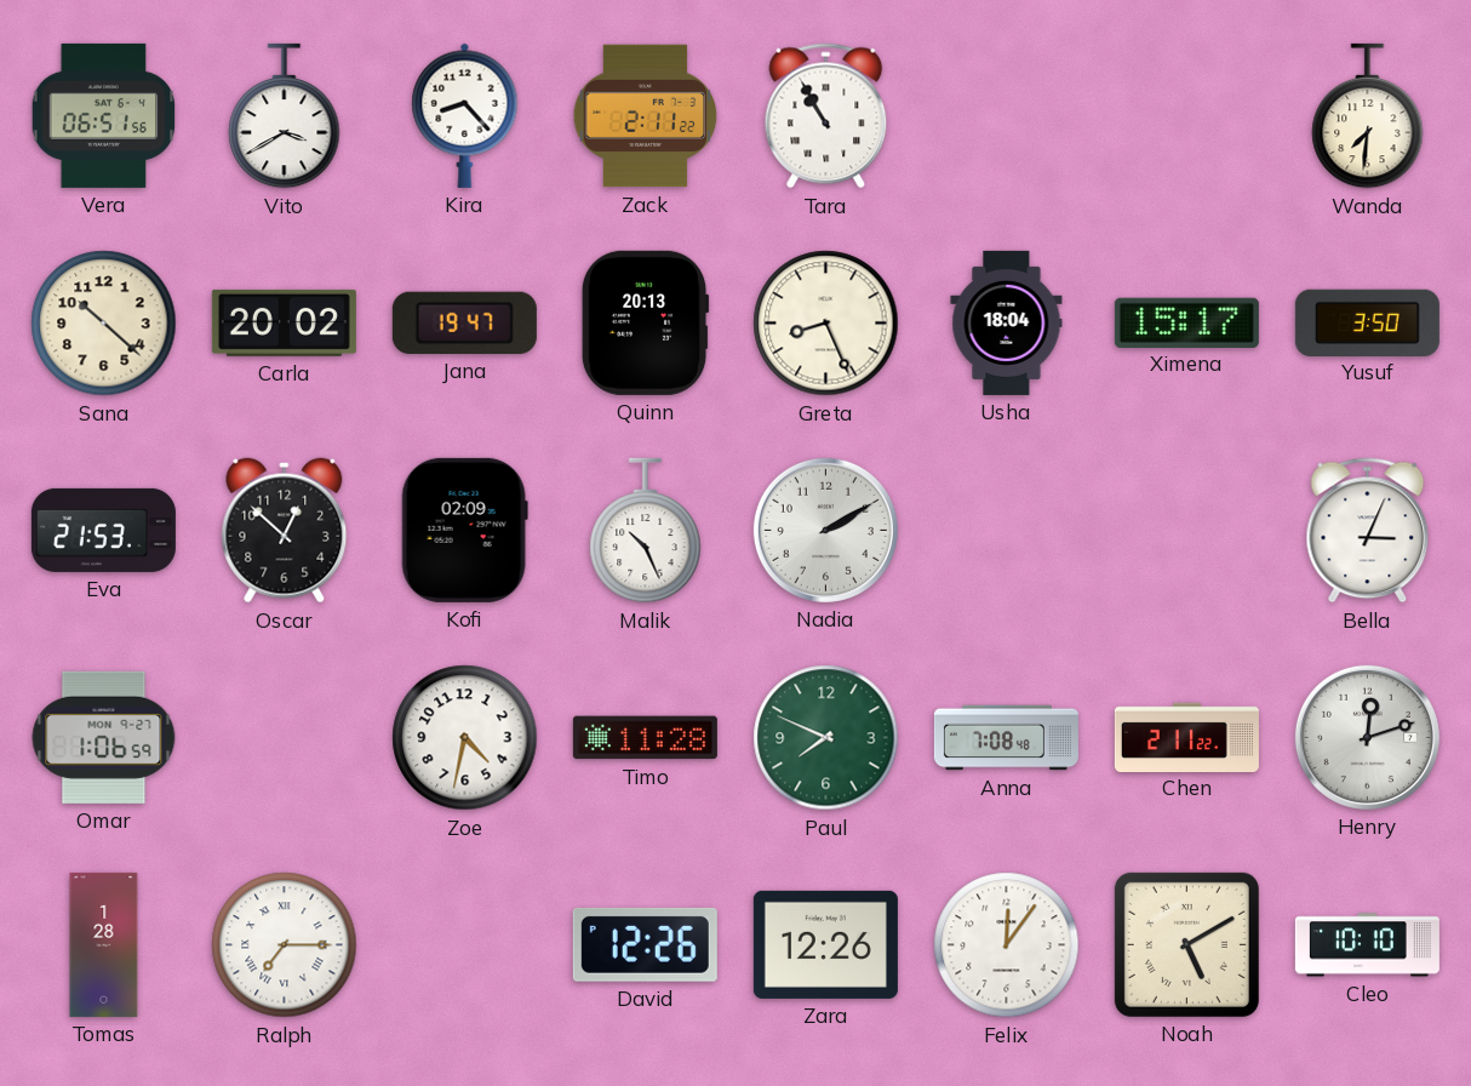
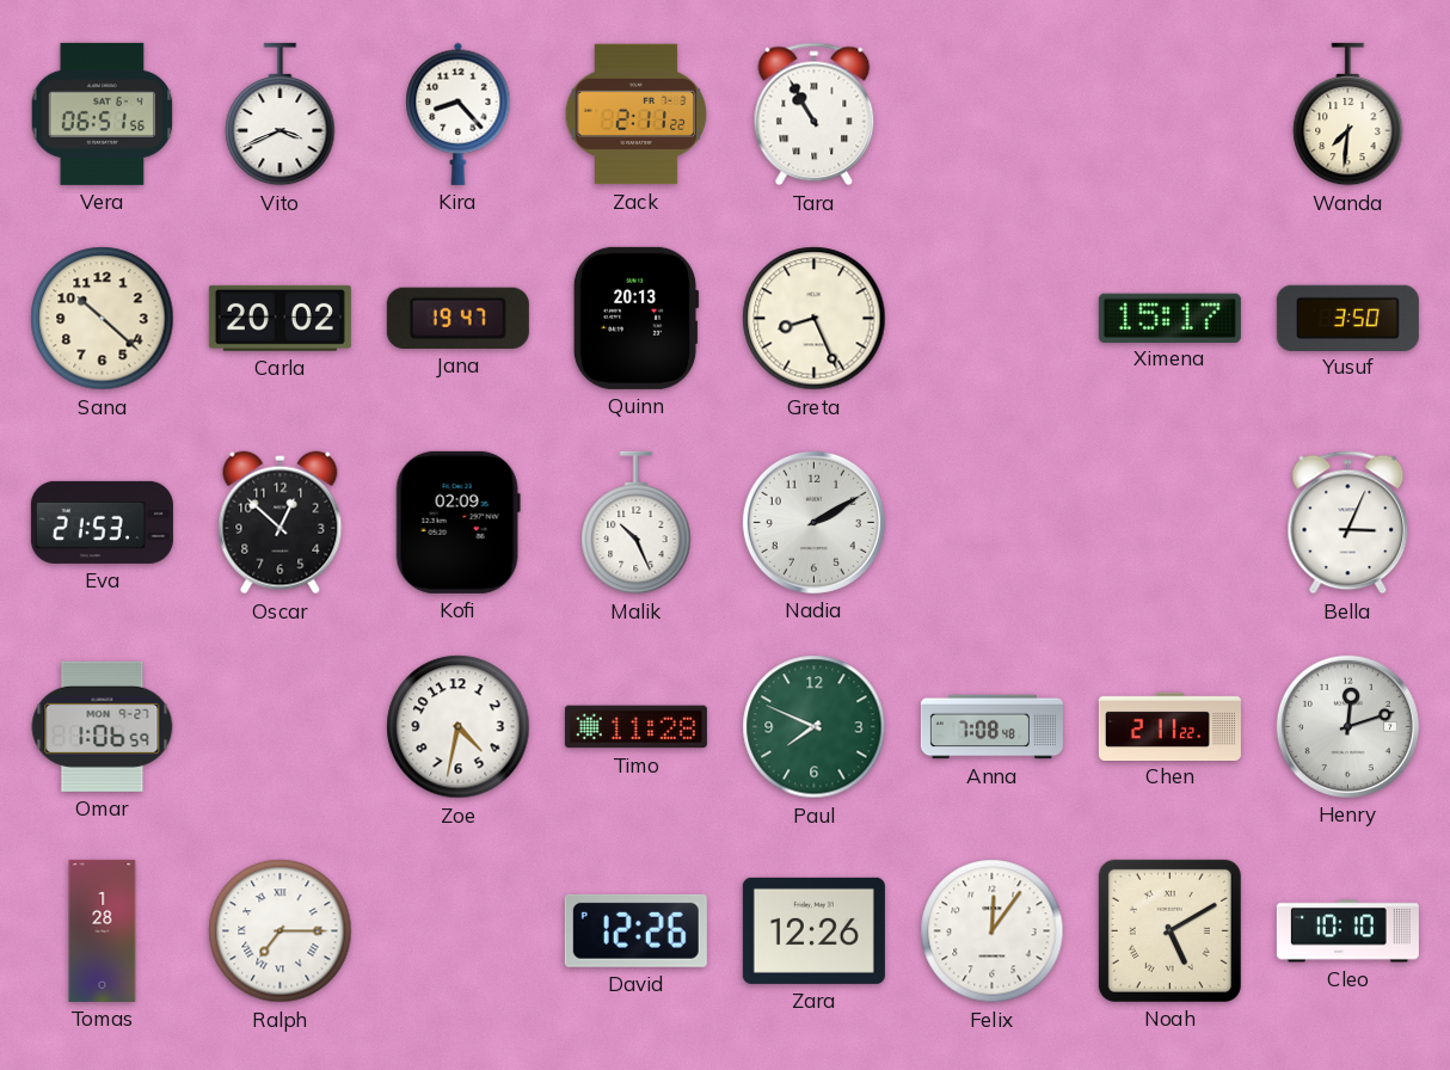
Vito: 3:40 -> 3:41 (281, 115)
Usha: 18:04 -> none (1007, 322)
